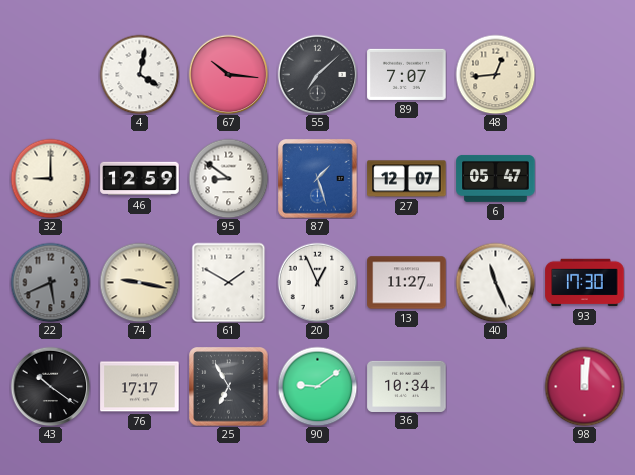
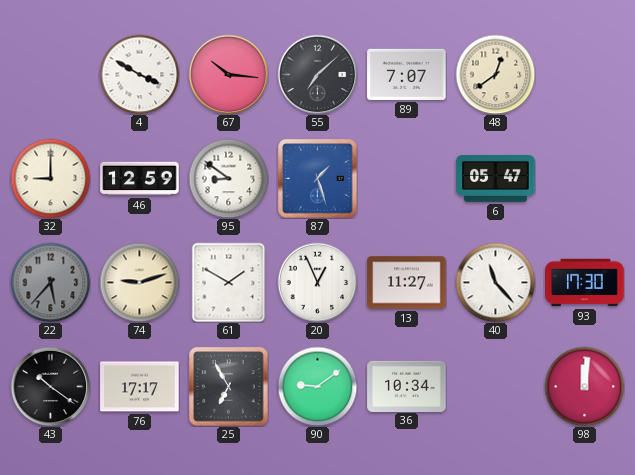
4: 4:02 -> 3:50 (139, 74)
48: 12:44 -> 12:39 (495, 74)
27: 12:07 -> none (407, 179)
22: 5:41 -> 5:37 (50, 282)
74: 9:17 -> 9:12 (139, 282)
40: 11:26 -> 11:23 (495, 282)
